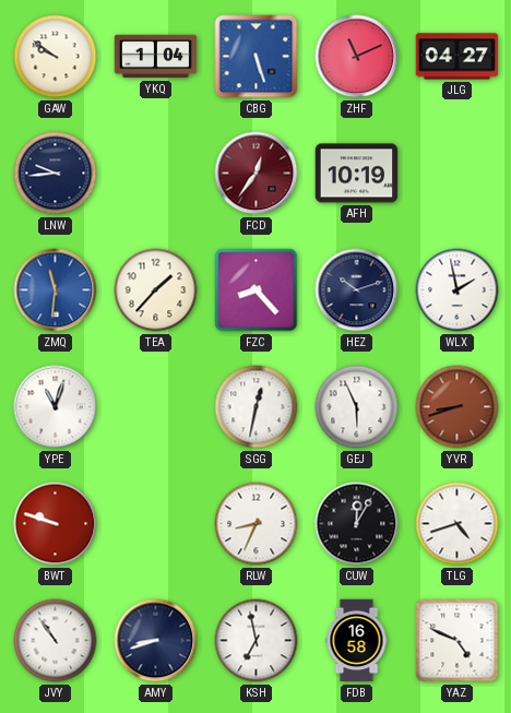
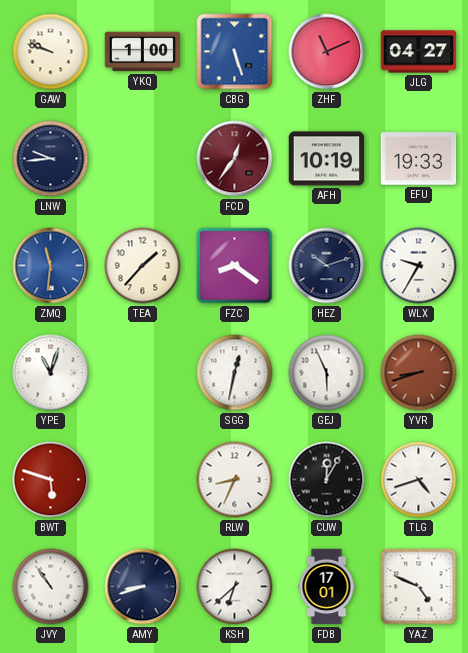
GAW: 9:51 -> 9:48 (51, 52)
YKQ: 1:04 -> 1:00 (143, 52)
EFU: none -> 19:33 (419, 159)
FZC: 8:23 -> 8:21 (235, 266)
WLX: 1:58 -> 9:35 (419, 266)
BWT: 9:48 -> 5:48 (51, 480)
KSH: 6:58 -> 6:38 (235, 587)
FDB: 16:58 -> 17:01 (327, 587)
